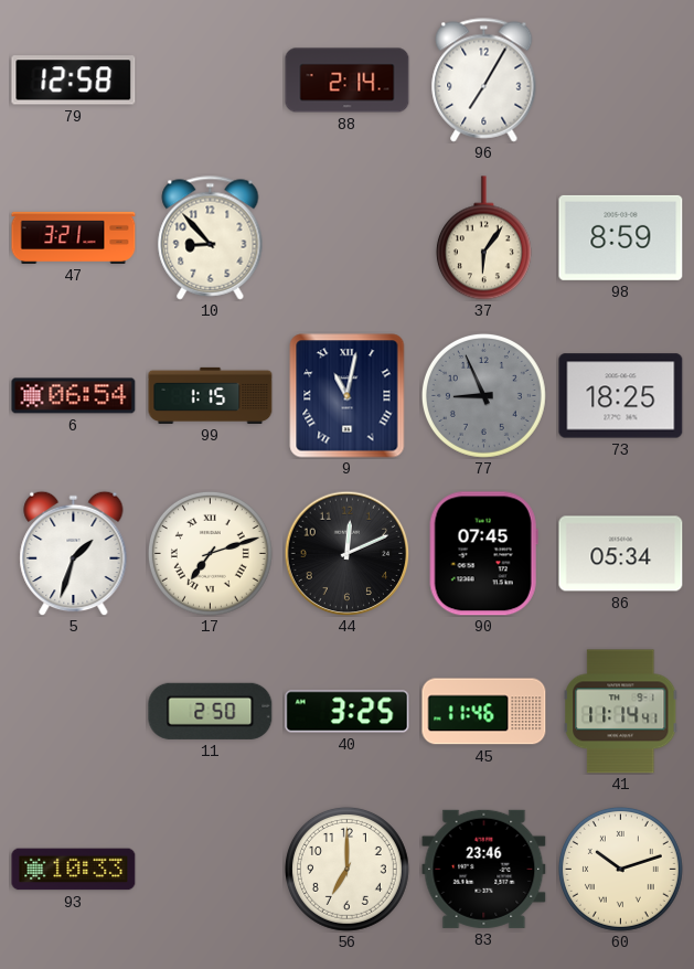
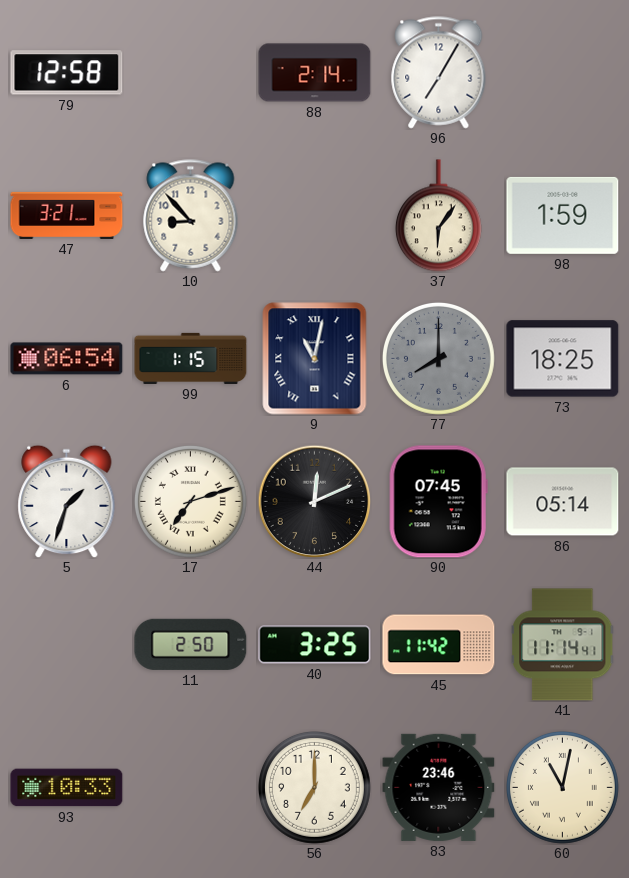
98: 8:59 -> 1:59 (563, 215)
77: 8:56 -> 8:00 (438, 358)
86: 05:34 -> 05:14 (563, 502)
45: 11:46 -> 11:42 (439, 645)
60: 10:12 -> 11:02 (562, 787)
